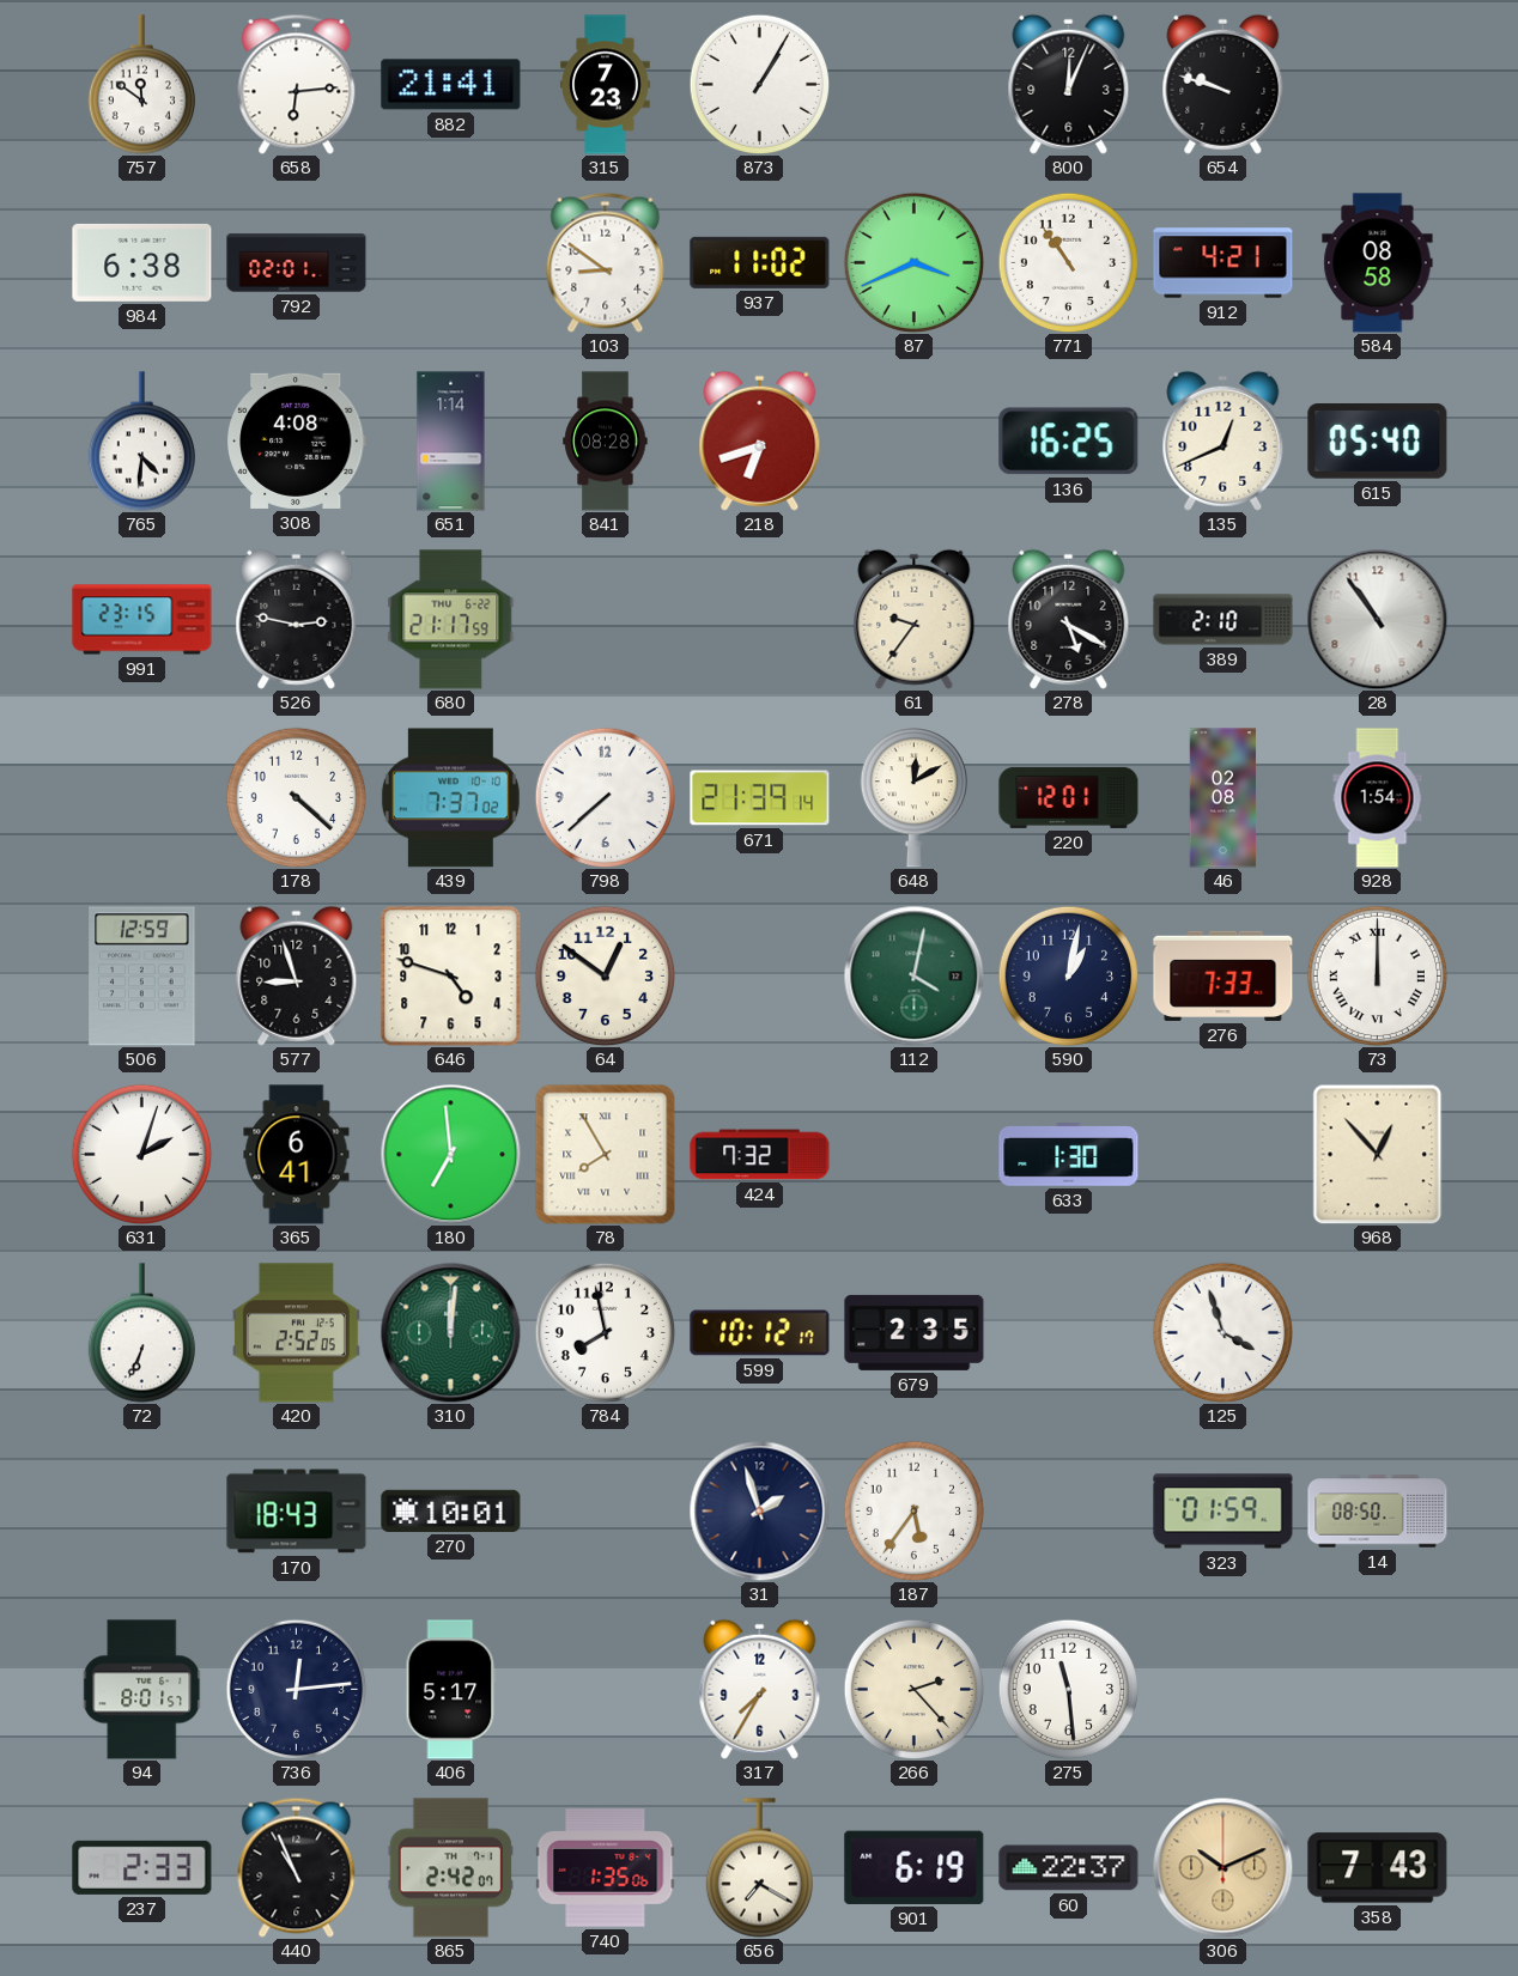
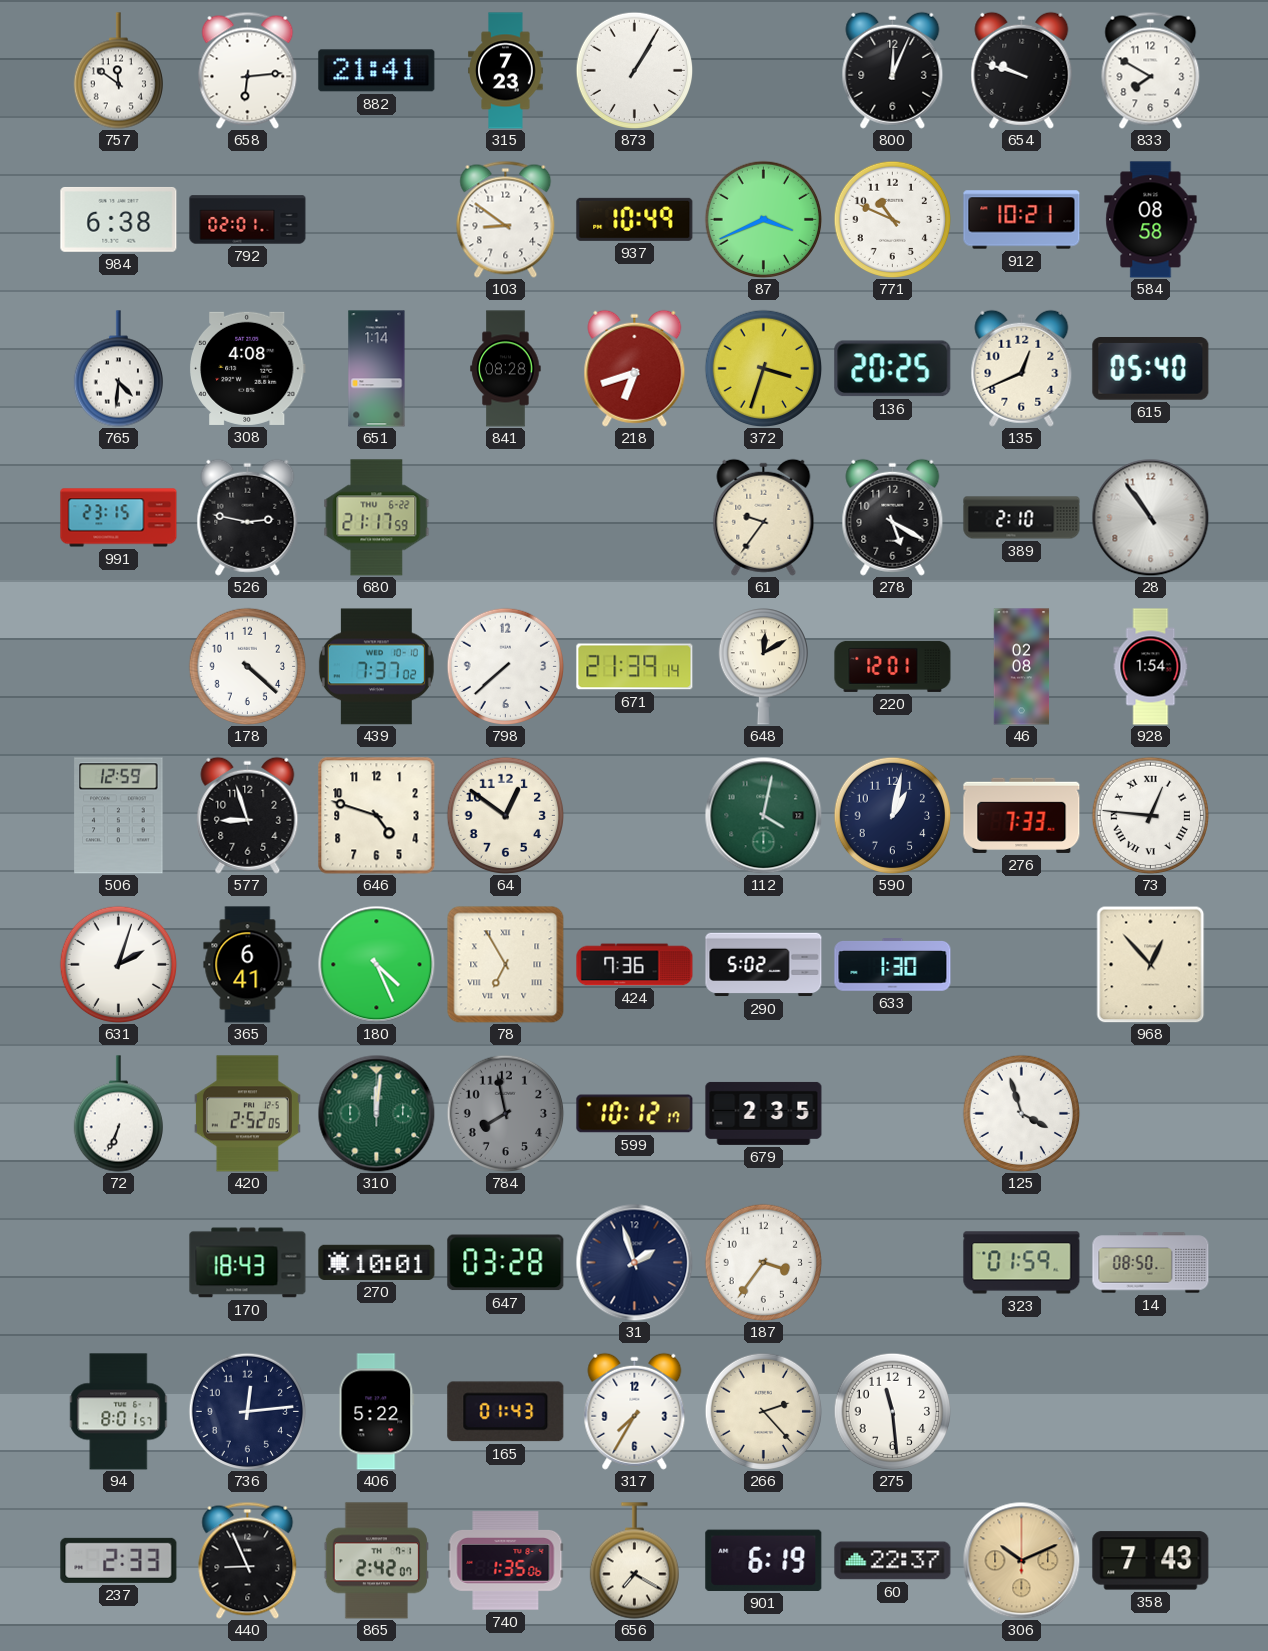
833: none -> 7:50 (1151, 70)
937: 11:02 -> 10:49 (635, 219)
771: 10:54 -> 10:49 (892, 219)
912: 4:21 -> 10:21 (1022, 220)
372: none -> 3:33 (763, 368)
136: 16:25 -> 20:25 (893, 369)
73: 12:00 -> 12:46 (1150, 815)
180: 6:59 -> 4:26 (376, 964)
78: 7:55 -> 6:55 (505, 964)
424: 7:32 -> 7:36 (635, 965)
290: none -> 5:02 (764, 965)
784 dial: white -> grey (505, 1113)
647: none -> 03:28 (506, 1263)
187: 5:36 -> 3:36 (763, 1262)
406: 5:17 -> 5:22 (377, 1412)
165: none -> 01:43 (506, 1412)
440: 10:56 -> 8:56 (248, 1560)
